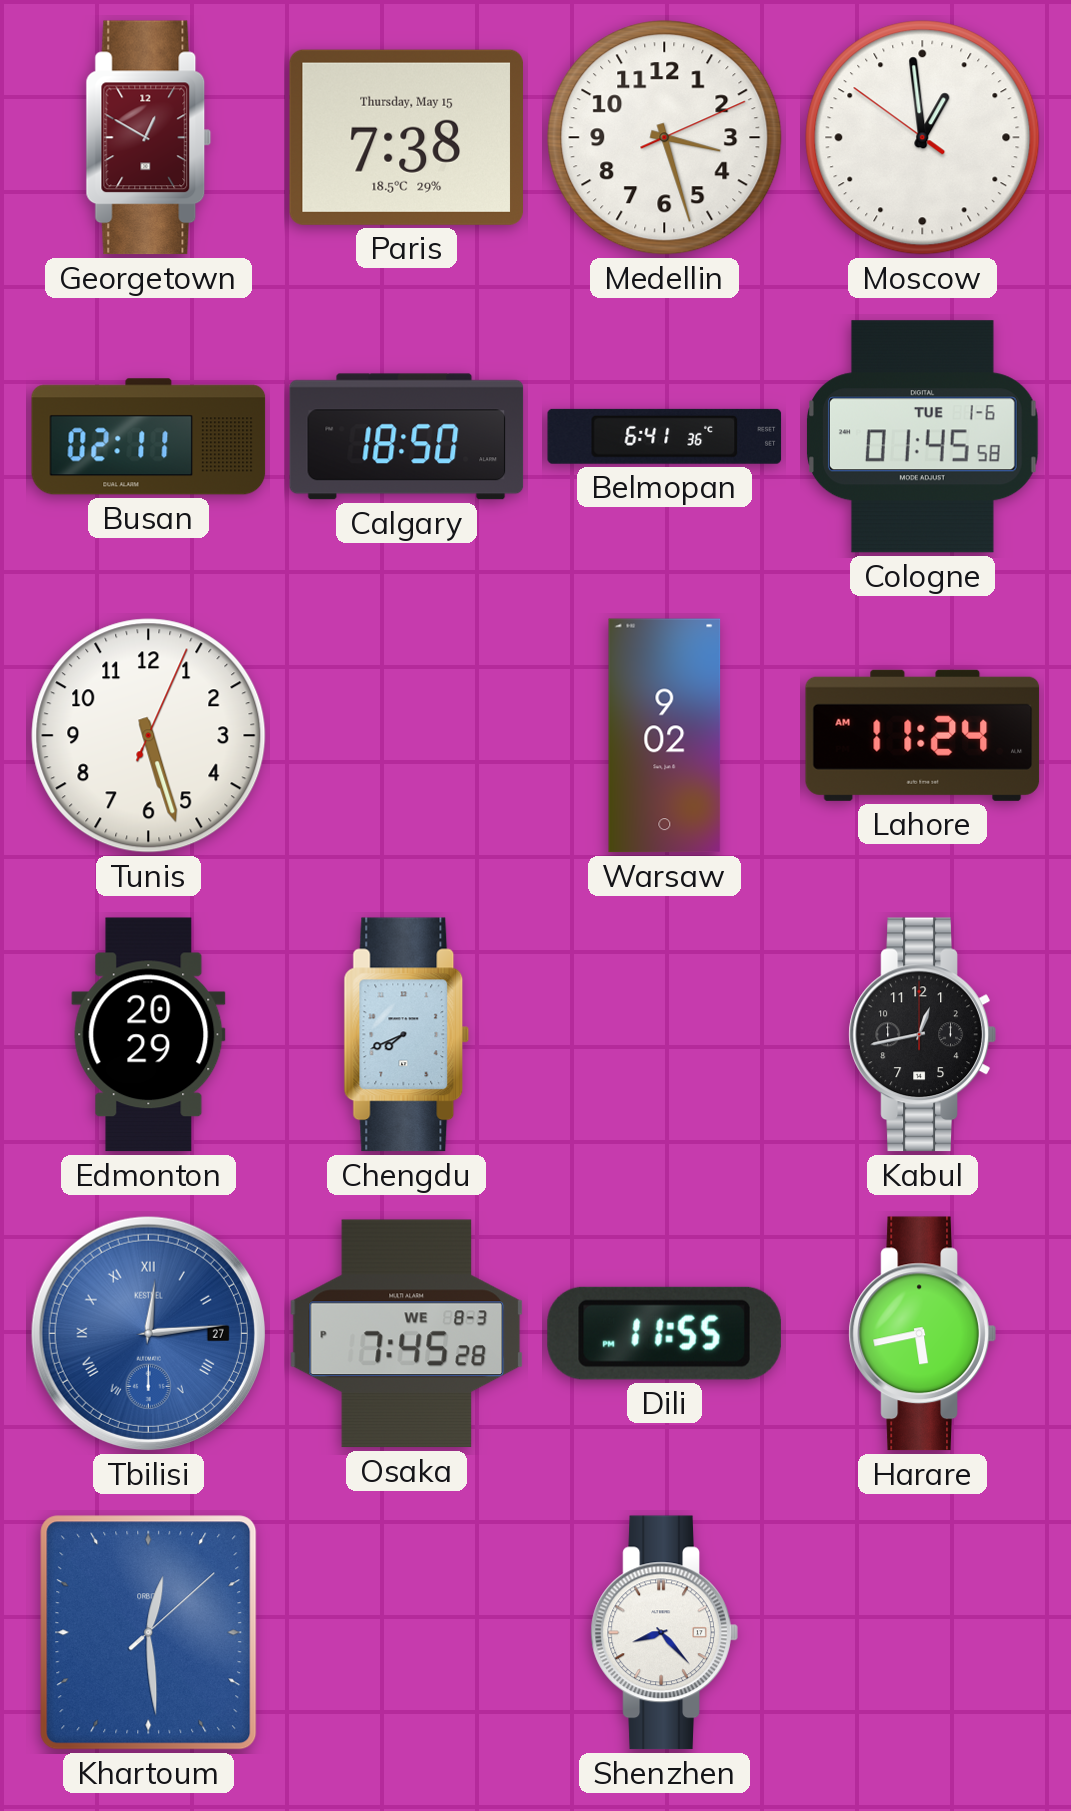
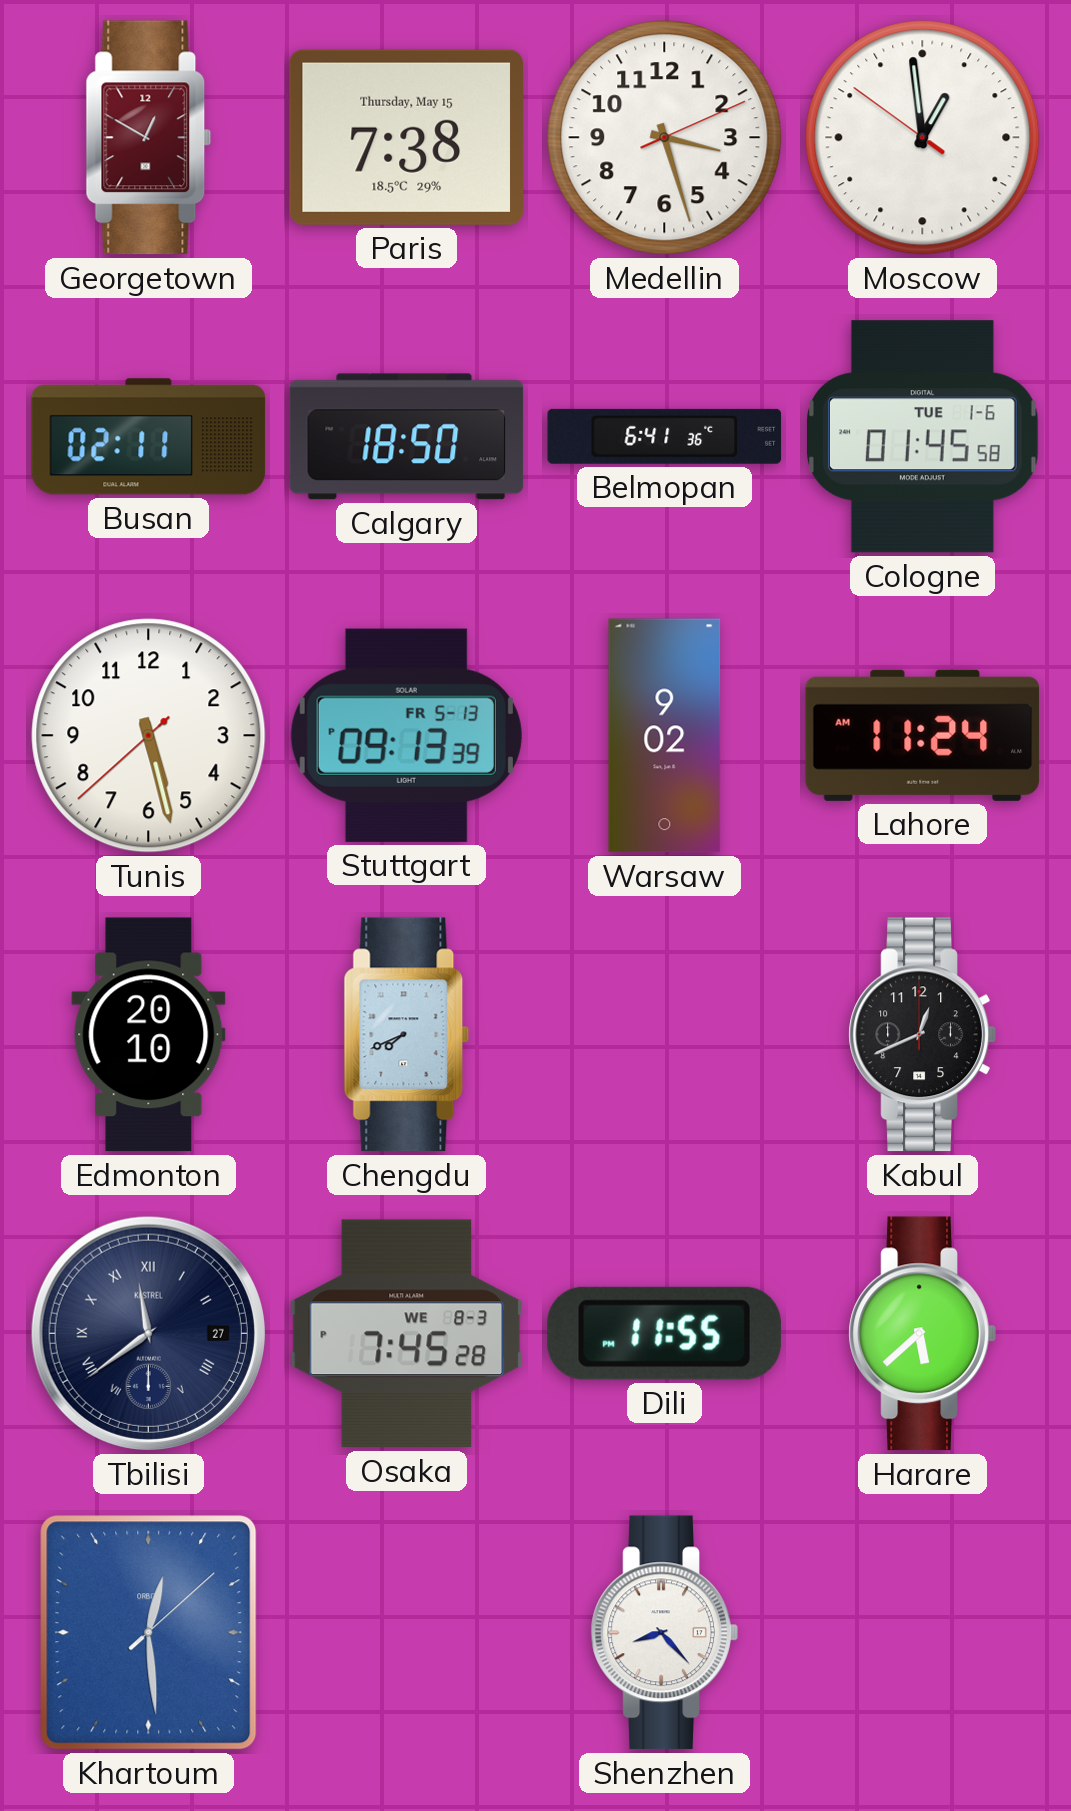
Tunis: 5:27:04 -> 5:27:38 (149, 736)
Stuttgart: none -> 09:13 (406, 735)
Edmonton: 20:29 -> 20:10 (149, 1035)
Kabul: 12:43 -> 12:41 (922, 1035)
Tbilisi: 12:14 -> 11:39 (148, 1333)
Tbilisi dial: blue -> navy (148, 1333)
Harare: 5:43 -> 5:38 (922, 1334)
